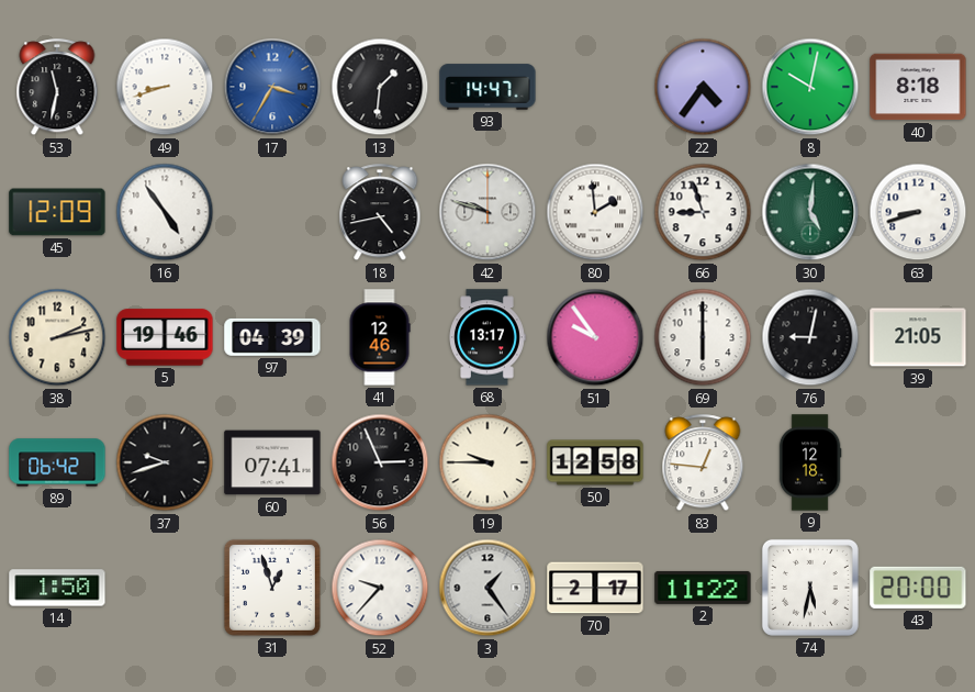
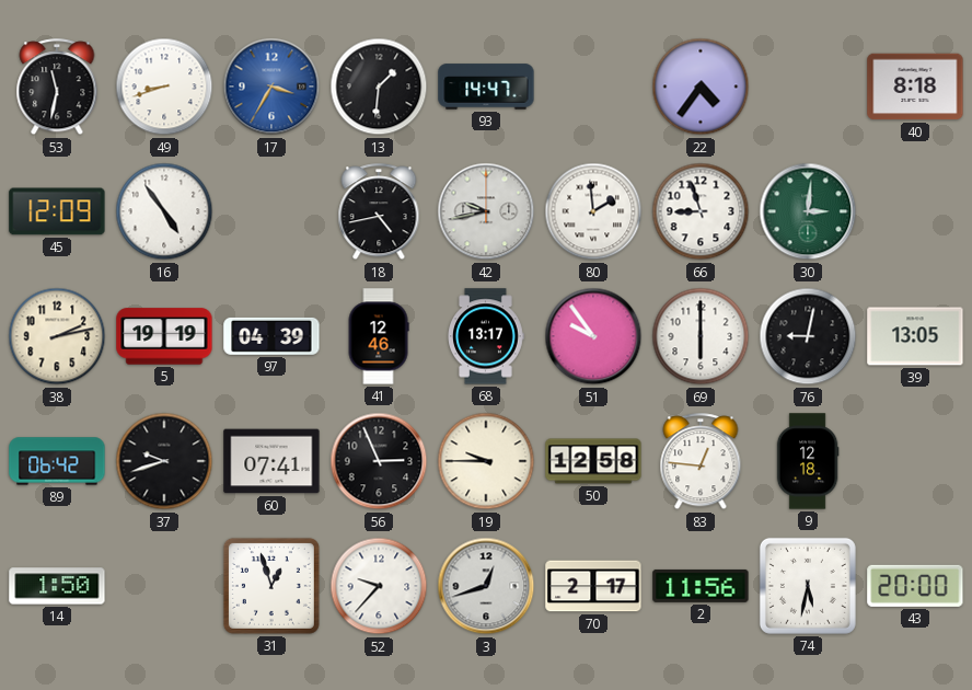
8: 10:02 -> none (810, 87)
42: 9:48 -> 9:43 (486, 211)
30: 5:01 -> 3:01 (808, 211)
63: 8:42 -> none (918, 212)
5: 19:46 -> 19:19 (164, 336)
39: 21:05 -> 13:05 (915, 336)
3: 1:24 -> 12:42 (486, 586)
2: 11:22 -> 11:56 (701, 586)
